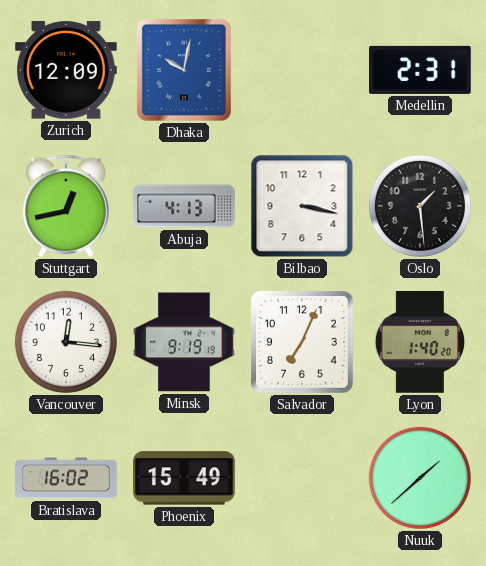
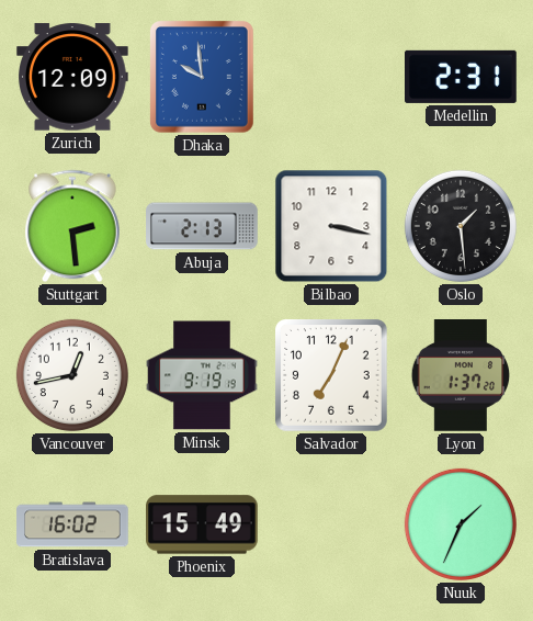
Dhaka: 10:02 -> 9:59 (203, 78)
Stuttgart: 12:43 -> 2:29 (73, 226)
Abuja: 4:13 -> 2:13 (202, 226)
Vancouver: 12:16 -> 12:43 (72, 375)
Lyon: 1:40 -> 1:37 (461, 376)
Nuuk: 1:38 -> 1:34 (461, 524)
